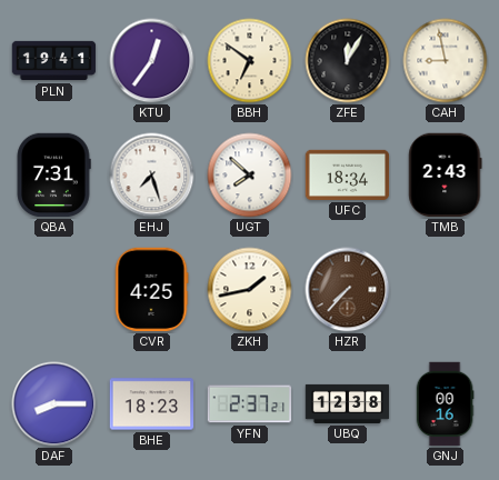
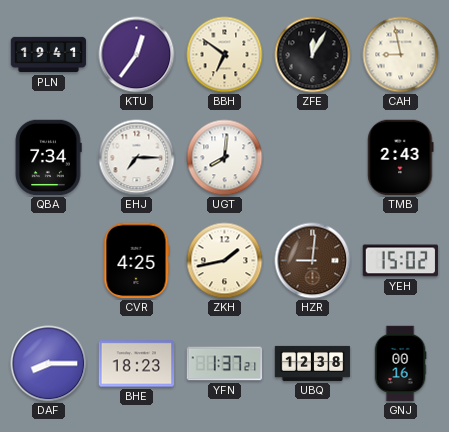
QBA: 7:31 -> 7:34 (48, 158)
EHJ: 7:27 -> 7:15 (137, 158)
UGT: 7:52 -> 8:01 (225, 158)
UFC: 18:34 -> none (348, 174)
HZR: 7:37 -> 9:01 (313, 261)
YEH: none -> 15:02 (401, 261)
YFN: 2:37 -> 1:37 (225, 364)
